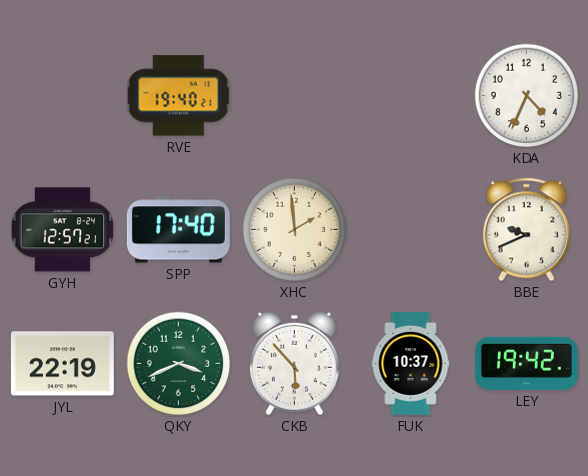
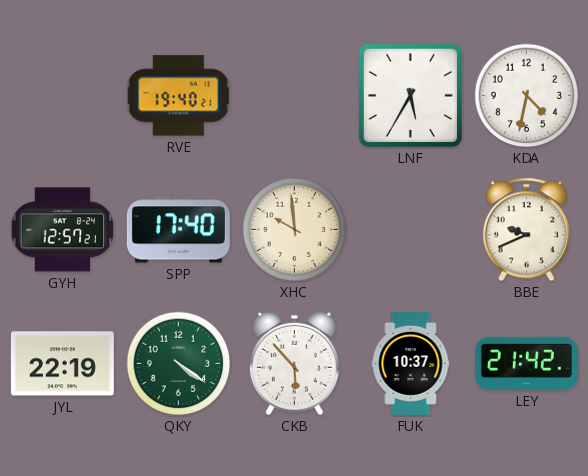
LNF: none -> 5:35 (410, 95)
KDA: 4:34 -> 4:32 (527, 96)
XHC: 1:59 -> 9:59 (295, 230)
QKY: 3:41 -> 4:21 (179, 364)
LEY: 19:42 -> 21:42 (526, 363)
